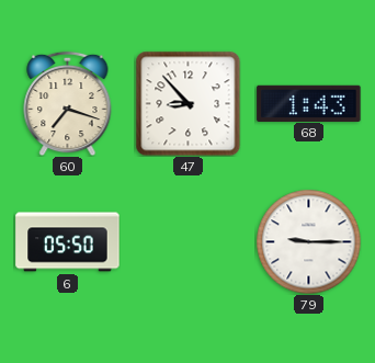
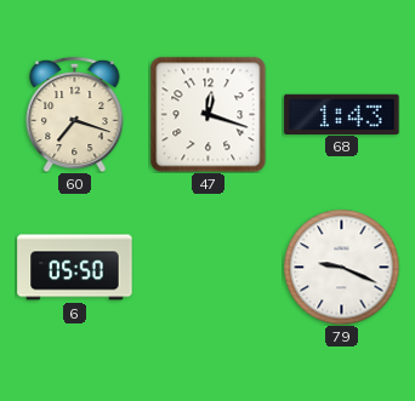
47: 8:53 -> 12:18 (207, 114)
79: 9:15 -> 9:19 (341, 267)
